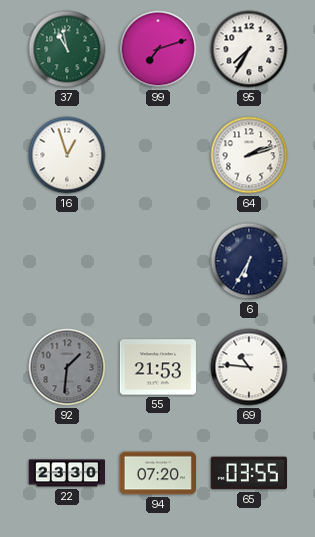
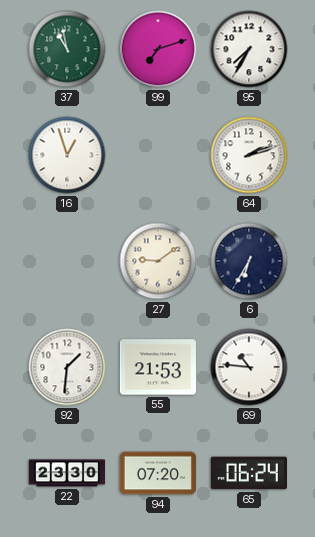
27: none -> 9:09 (158, 261)
92 dial: grey -> white (67, 367)
65: 03:55 -> 06:24 (249, 473)
